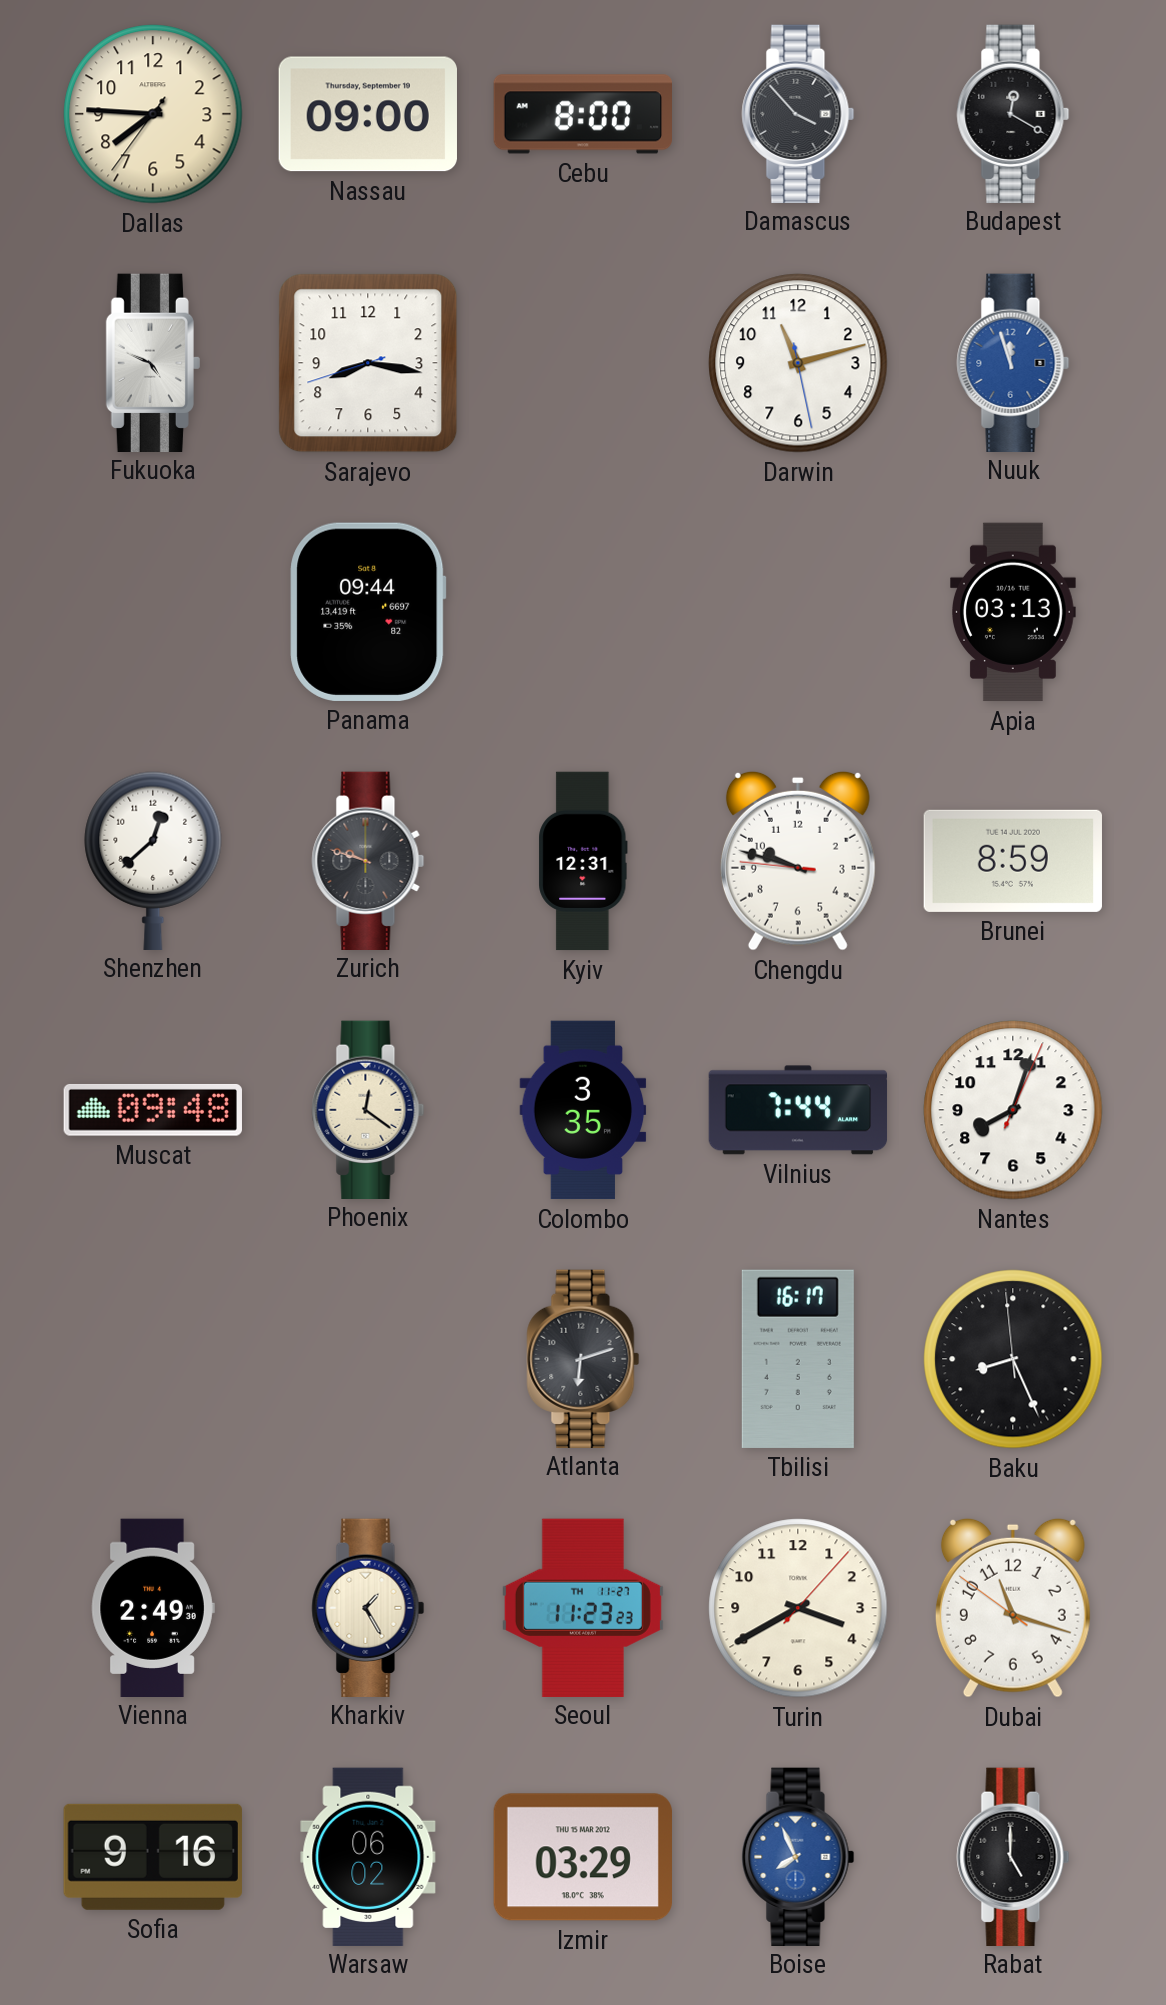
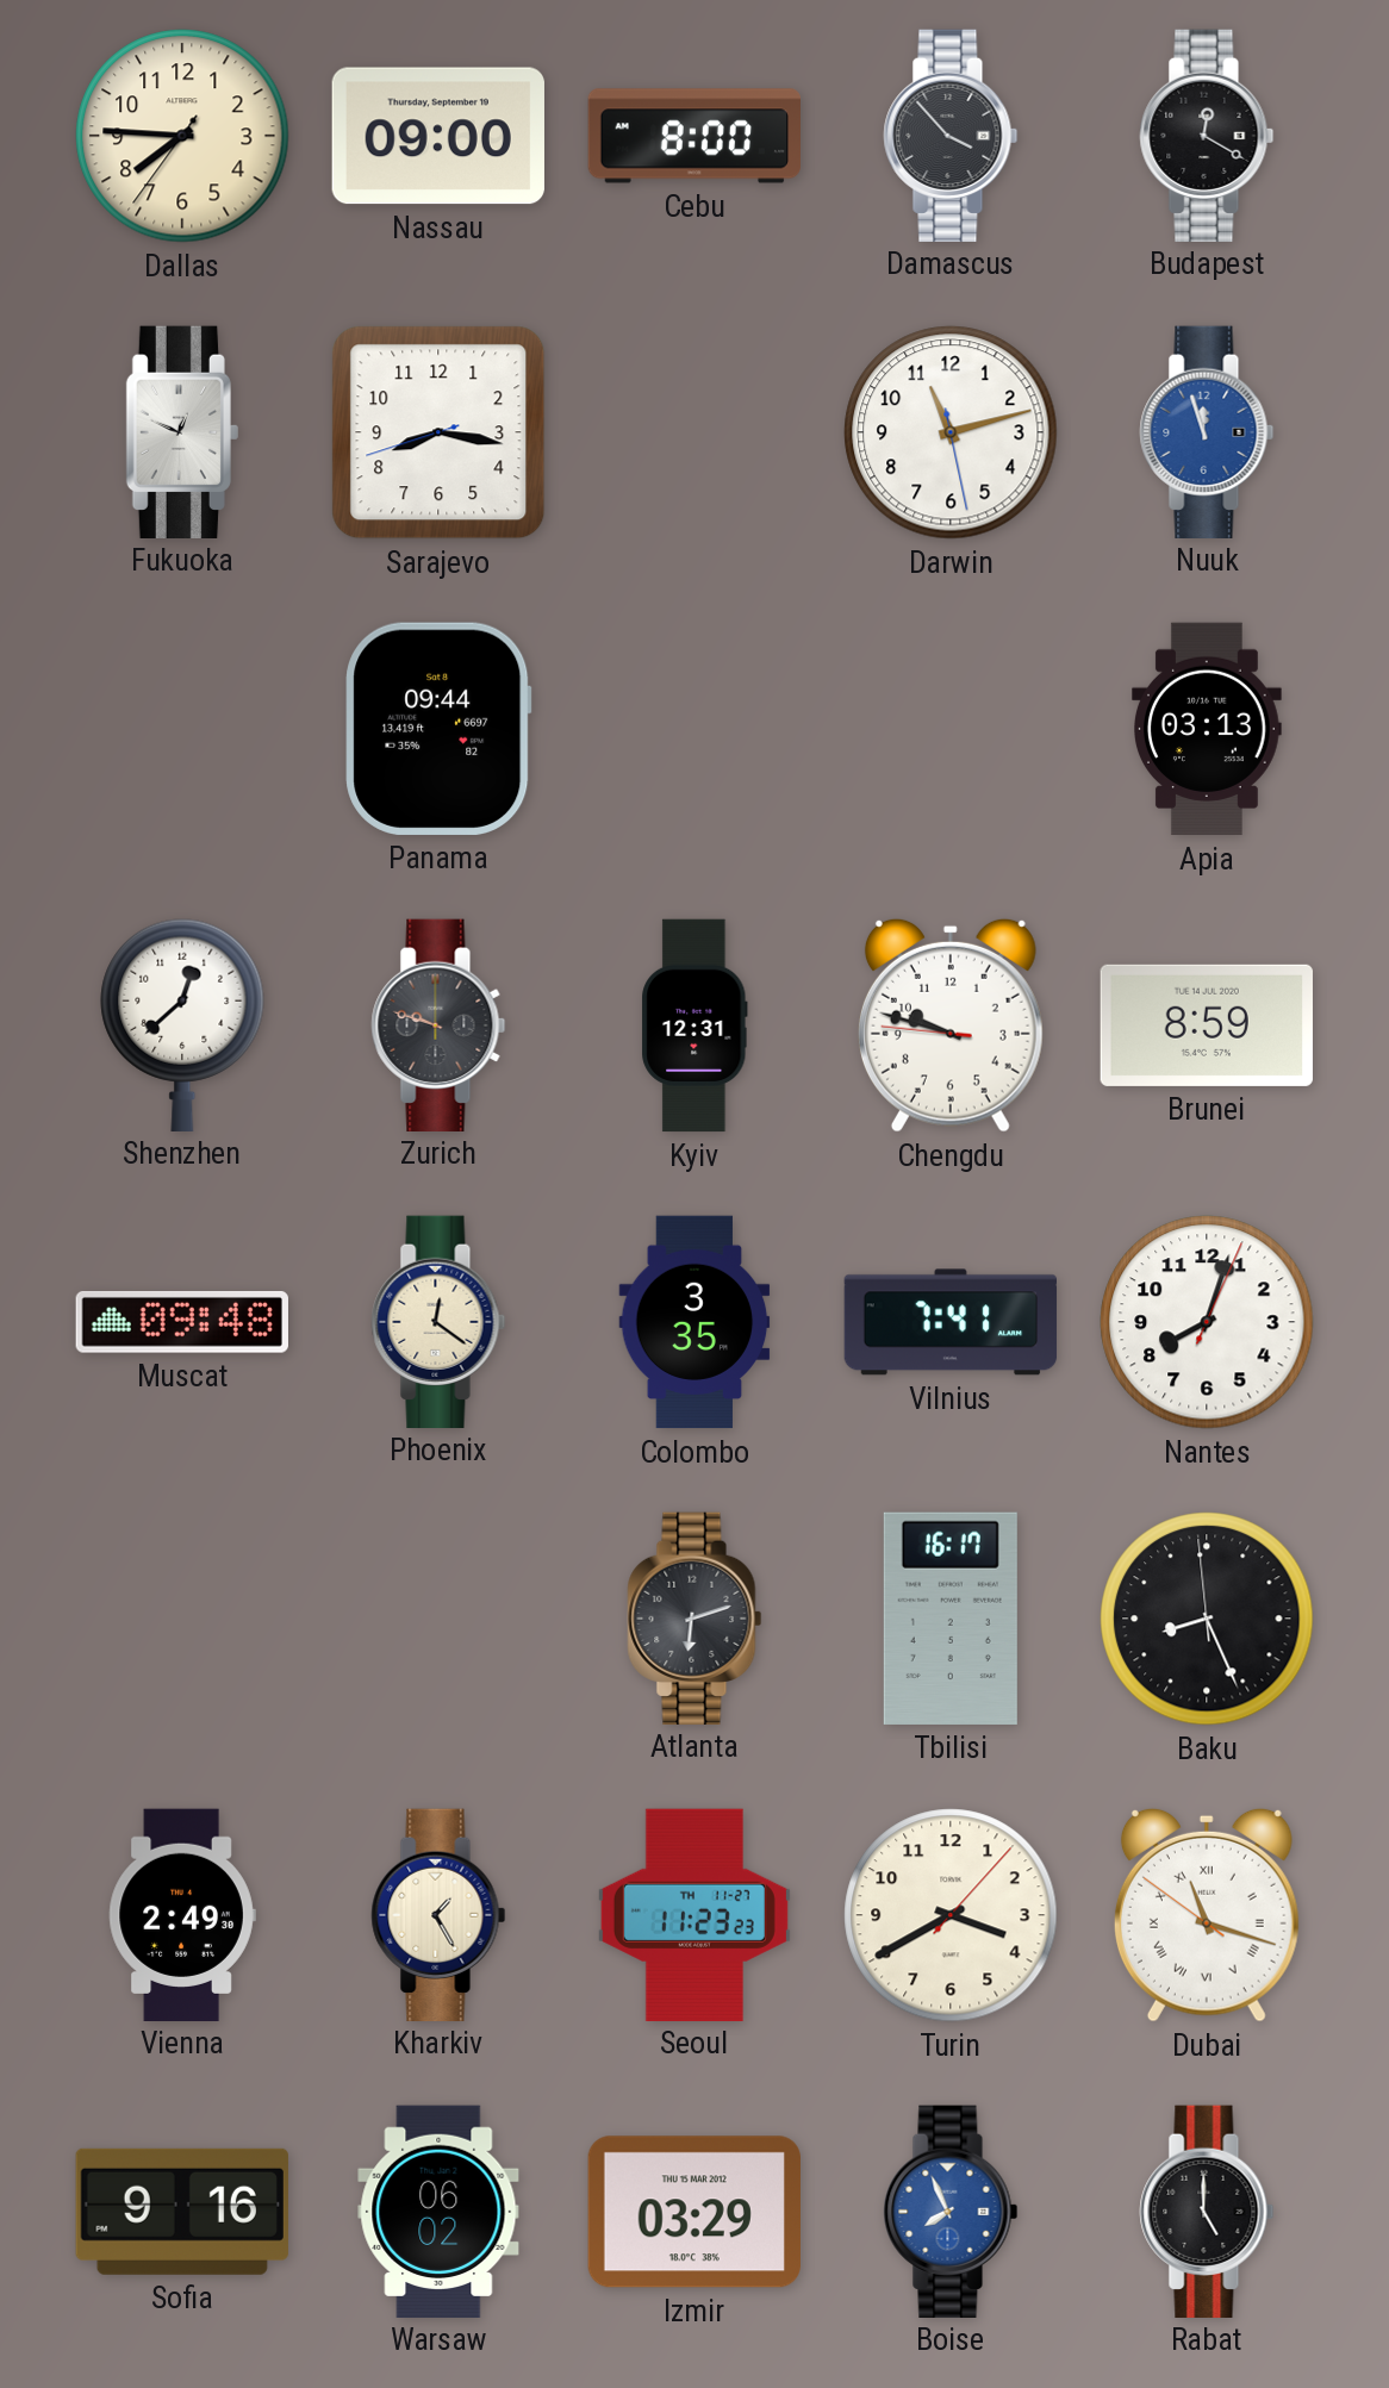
Fukuoka: 4:49 -> 12:49 (182, 431)
Vilnius: 7:44 -> 7:41 (951, 1322)
Dubai numerals: Arabic -> Roman (1207, 1915)
